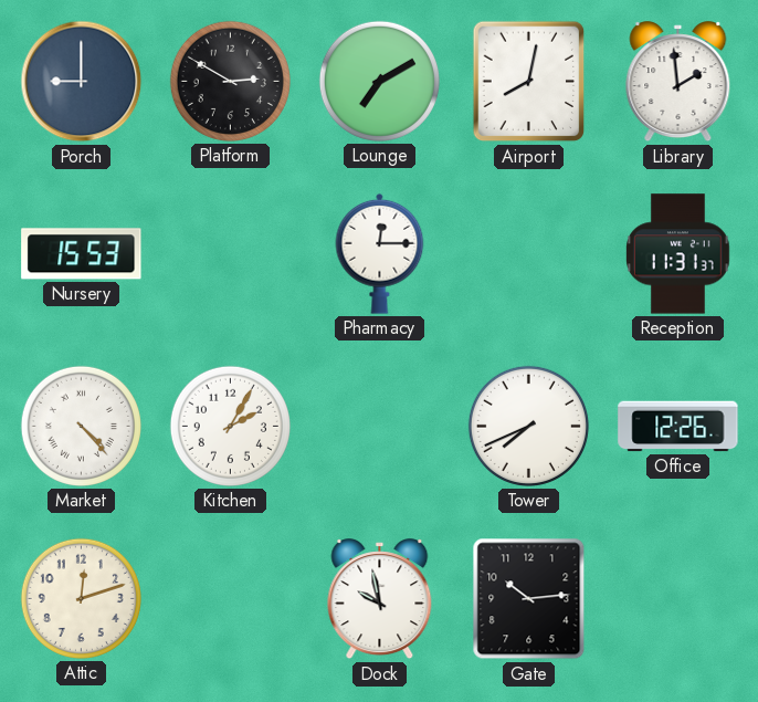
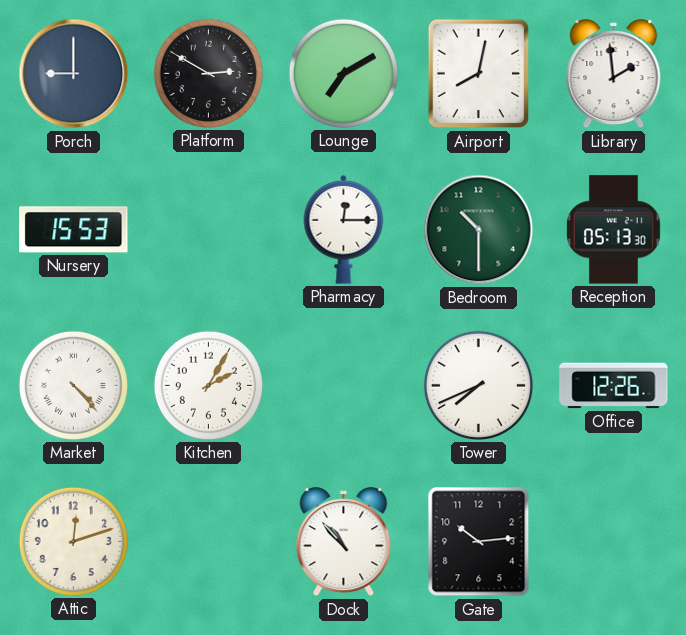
Bedroom: none -> 10:30 (479, 230)
Reception: 11:31 -> 05:13 (614, 230)
Dock: 9:58 -> 10:53 (344, 542)
